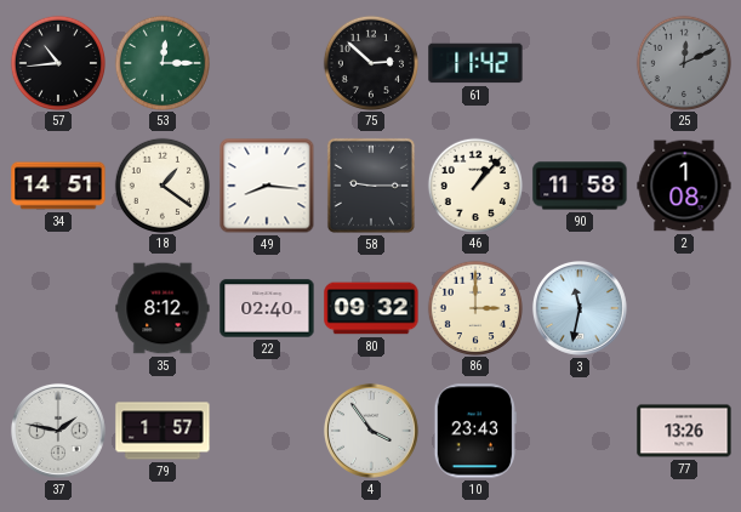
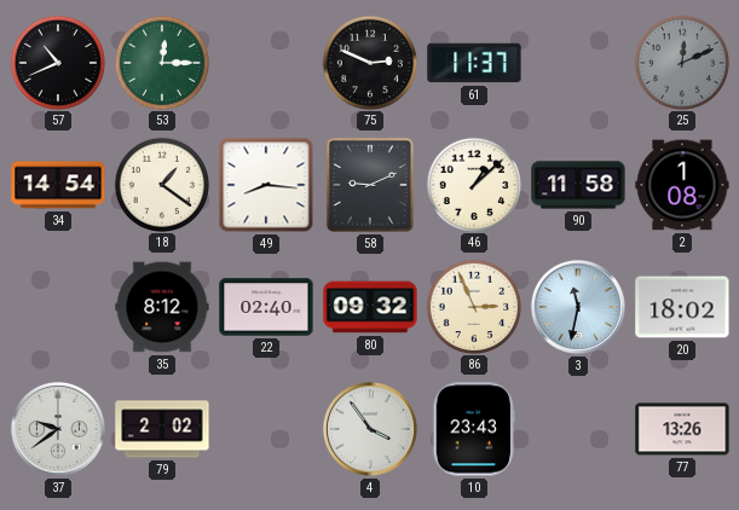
57: 10:44 -> 10:41 (57, 62)
75: 2:52 -> 2:49 (369, 62)
61: 11:42 -> 11:37 (474, 63)
34: 14:51 -> 14:54 (58, 185)
58: 9:15 -> 9:11 (370, 185)
46: 1:07 -> 1:08 (473, 184)
86: 3:00 -> 2:56 (473, 306)
20: none -> 18:02 (682, 307)
37: 1:47 -> 9:39 (58, 429)
79: 1:57 -> 2:02 (162, 429)
